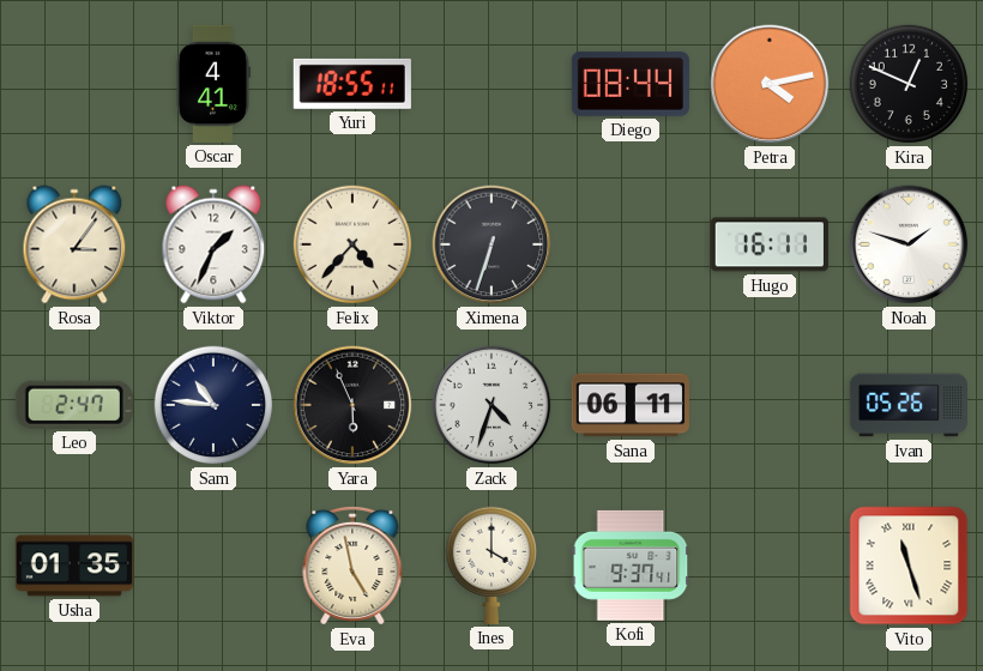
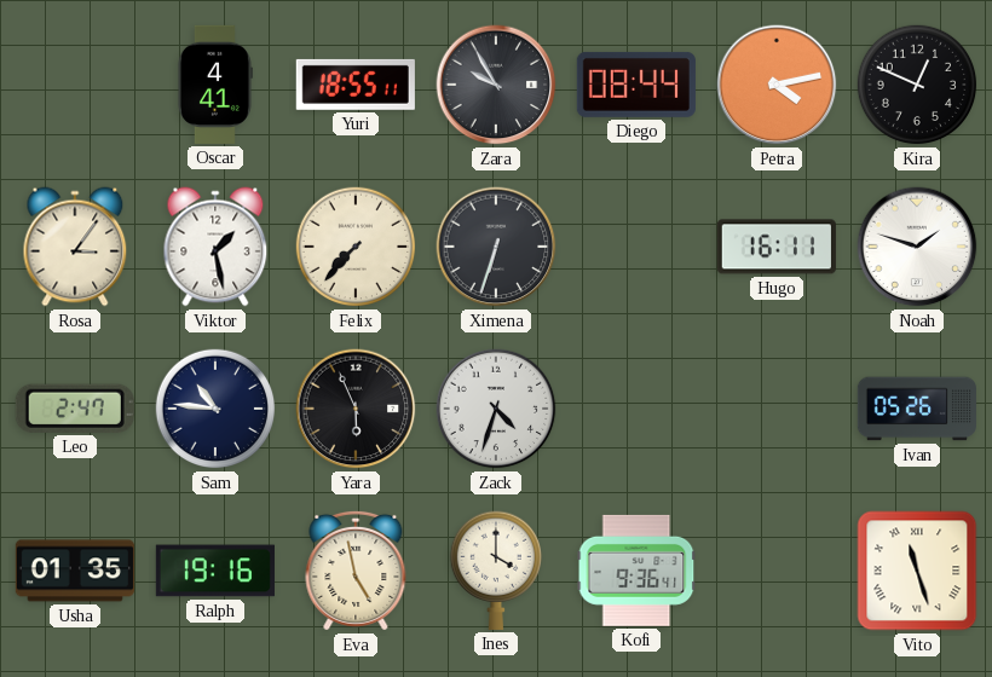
Zara: none -> 9:55 (496, 85)
Viktor: 1:34 -> 1:28 (215, 247)
Felix: 4:37 -> 7:37 (356, 247)
Sana: 06:11 -> none (631, 405)
Ralph: none -> 19:16 (215, 571)
Kofi: 9:37 -> 9:36 (636, 571)
